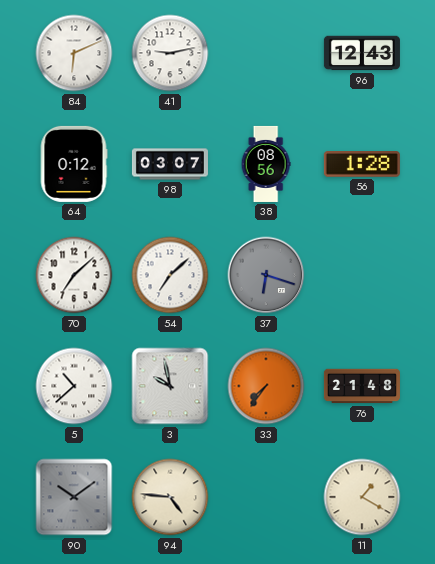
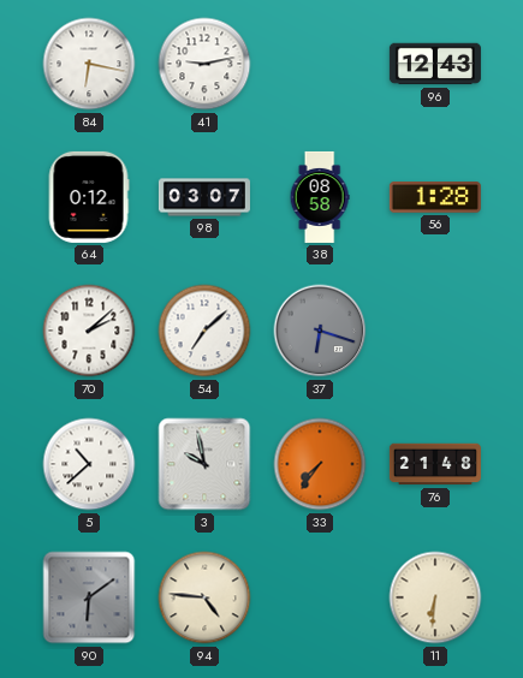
84: 6:11 -> 6:17 (89, 64)
38: 08:56 -> 08:58 (320, 197)
70: 7:08 -> 2:08 (89, 331)
90: 10:09 -> 6:09 (89, 597)
11: 1:20 -> 6:31 (435, 597)
